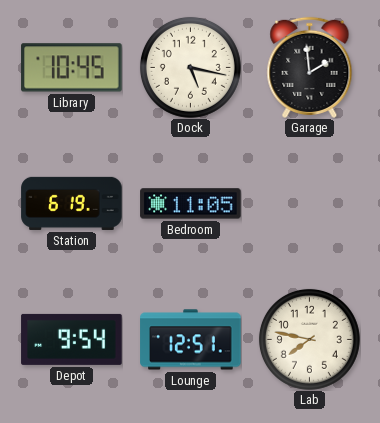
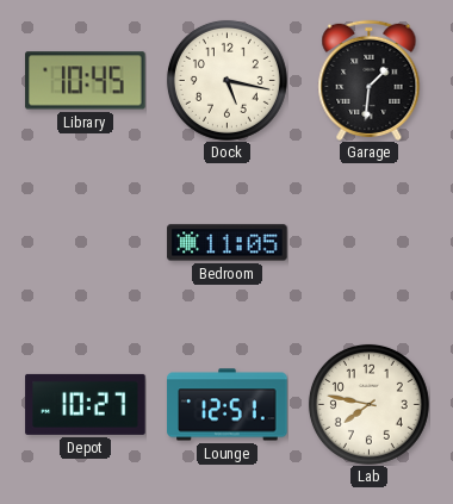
Garage: 1:59 -> 1:31 (370, 80)
Station: 6:19 -> none (72, 203)
Depot: 9:54 -> 10:27 (86, 404)
